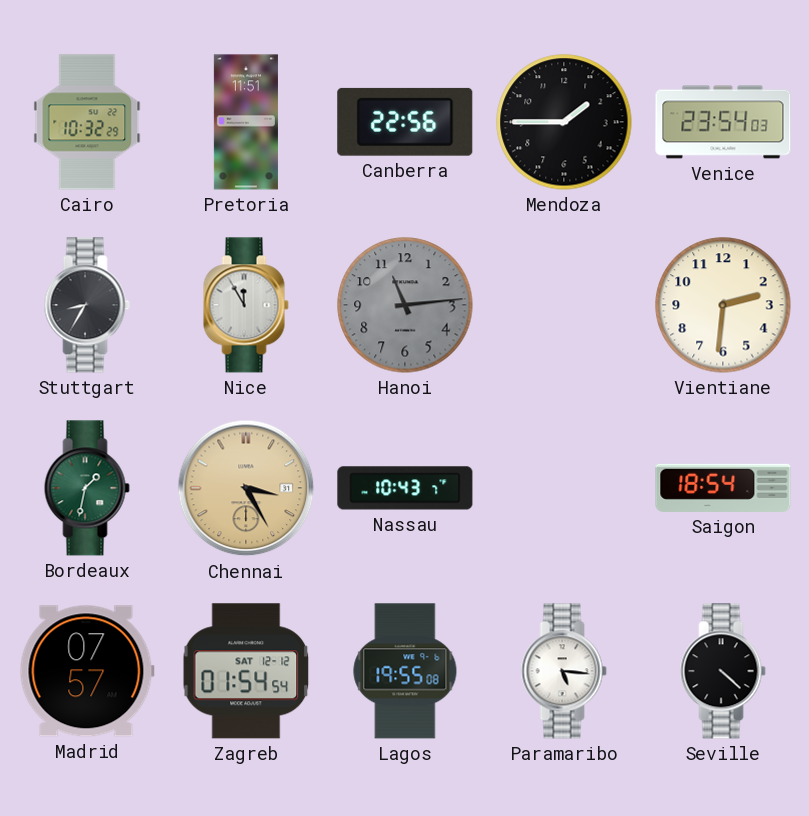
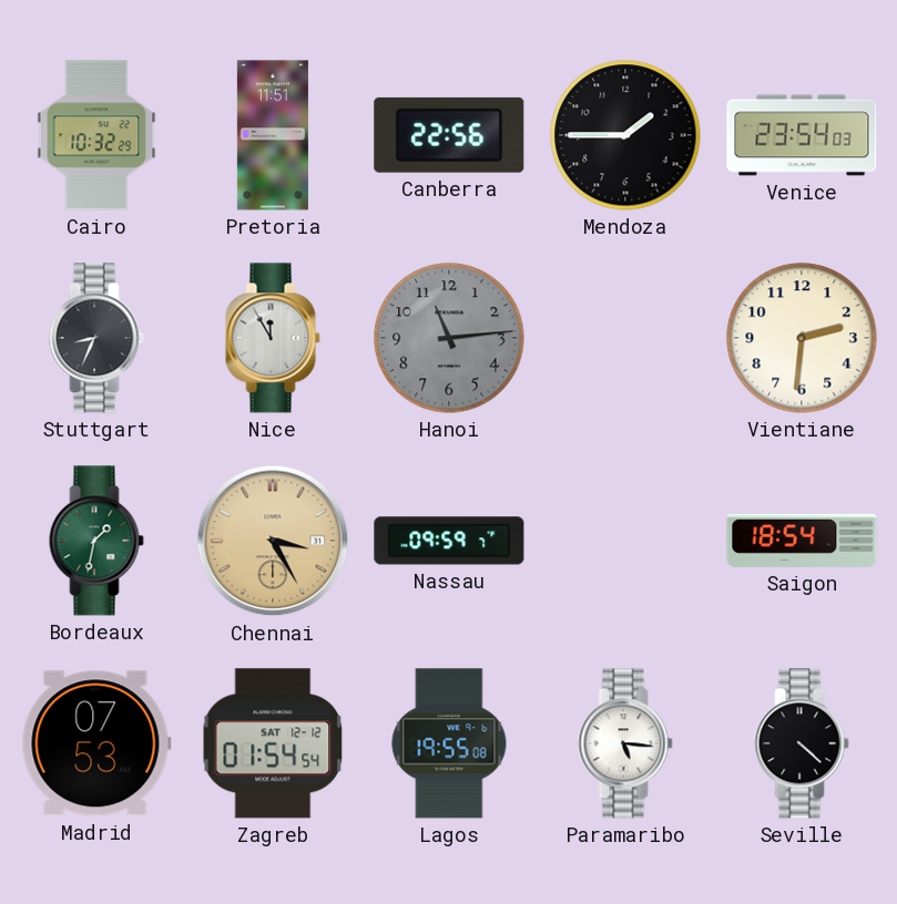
Stuttgart: 8:35 -> 8:34 (96, 338)
Nassau: 10:43 -> 09:59 (449, 541)
Madrid: 07:57 -> 07:53 (96, 743)
